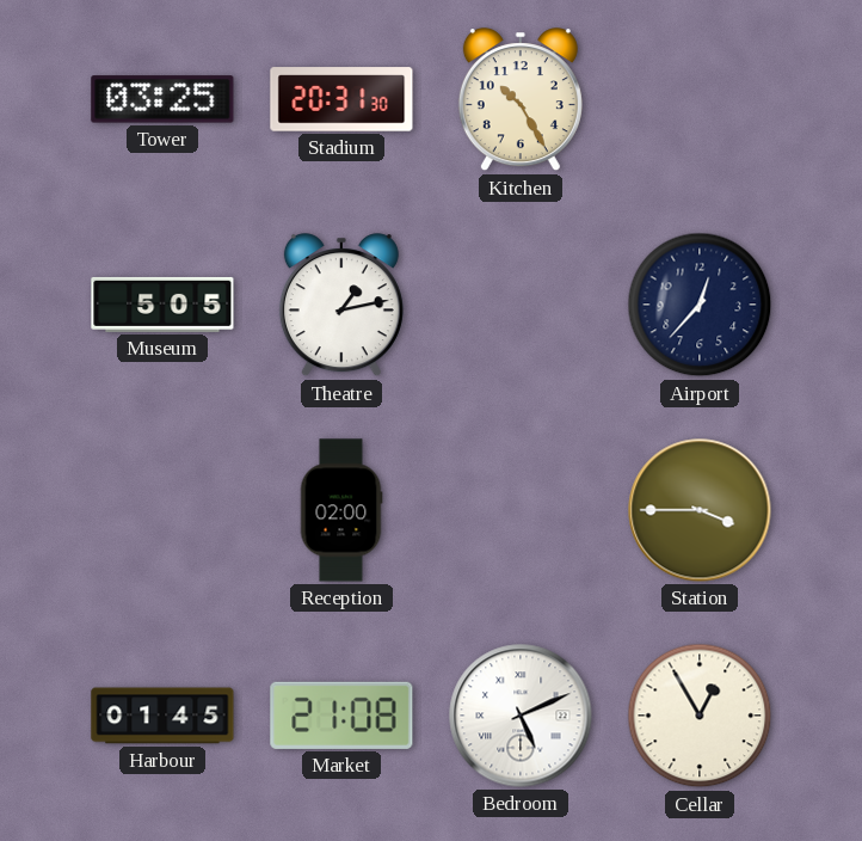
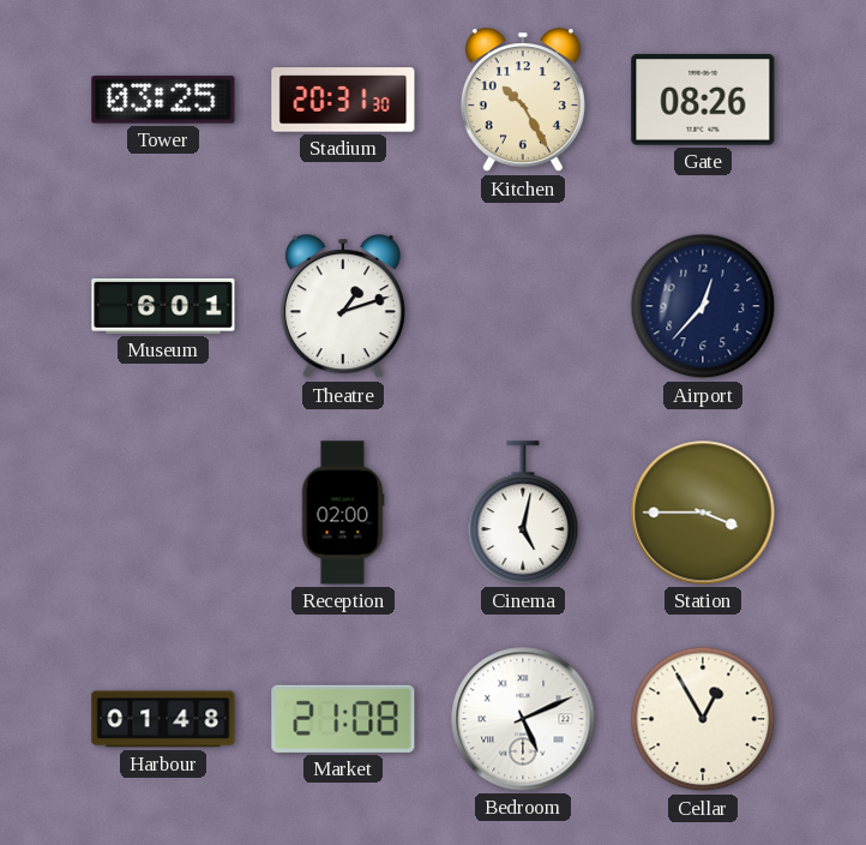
Gate: none -> 08:26 (703, 100)
Museum: 5:05 -> 6:01 (163, 306)
Theatre: 1:13 -> 1:12 (343, 307)
Cinema: none -> 5:02 (523, 513)
Harbour: 01:45 -> 01:48 (163, 719)
